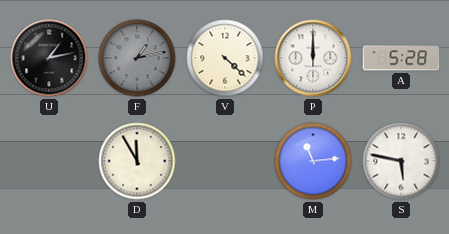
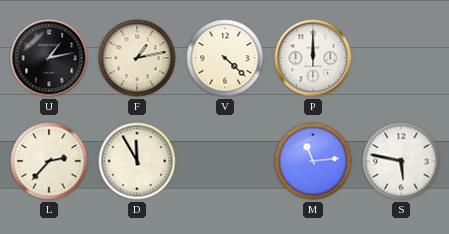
F dial: grey -> cream (137, 58)
A: 5:28 -> none (401, 58)
L: none -> 2:37 (49, 161)
